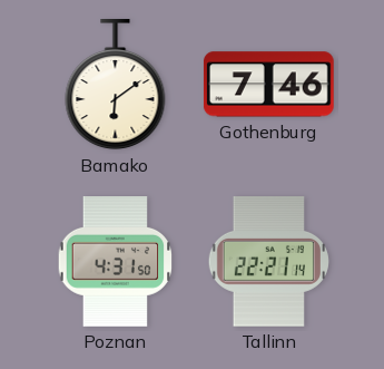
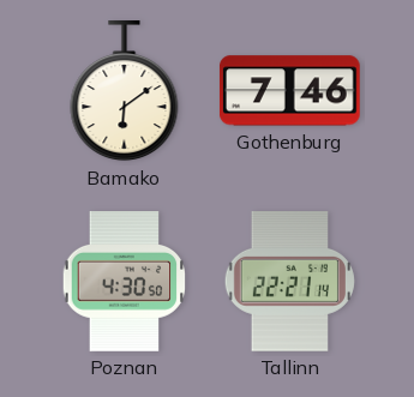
Poznan: 4:31 -> 4:30 (125, 282)
